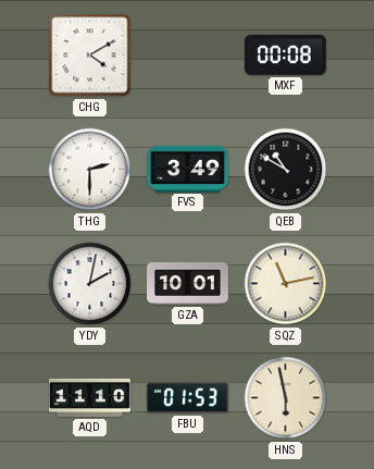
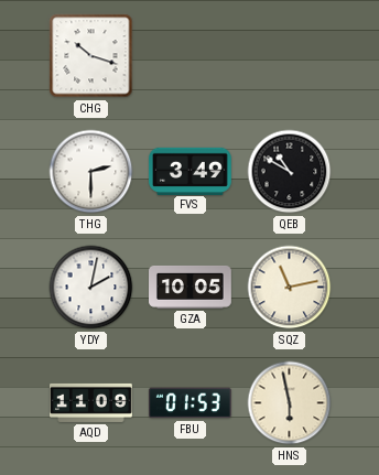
CHG: 4:10 -> 10:18 (91, 56)
MXF: 00:08 -> none (285, 54)
GZA: 10:01 -> 10:05 (191, 287)
AQD: 11:10 -> 11:09 (91, 402)
